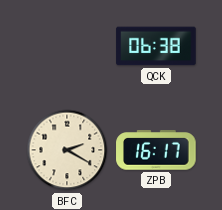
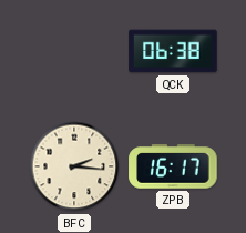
BFC: 2:20 -> 2:16 (74, 166)
